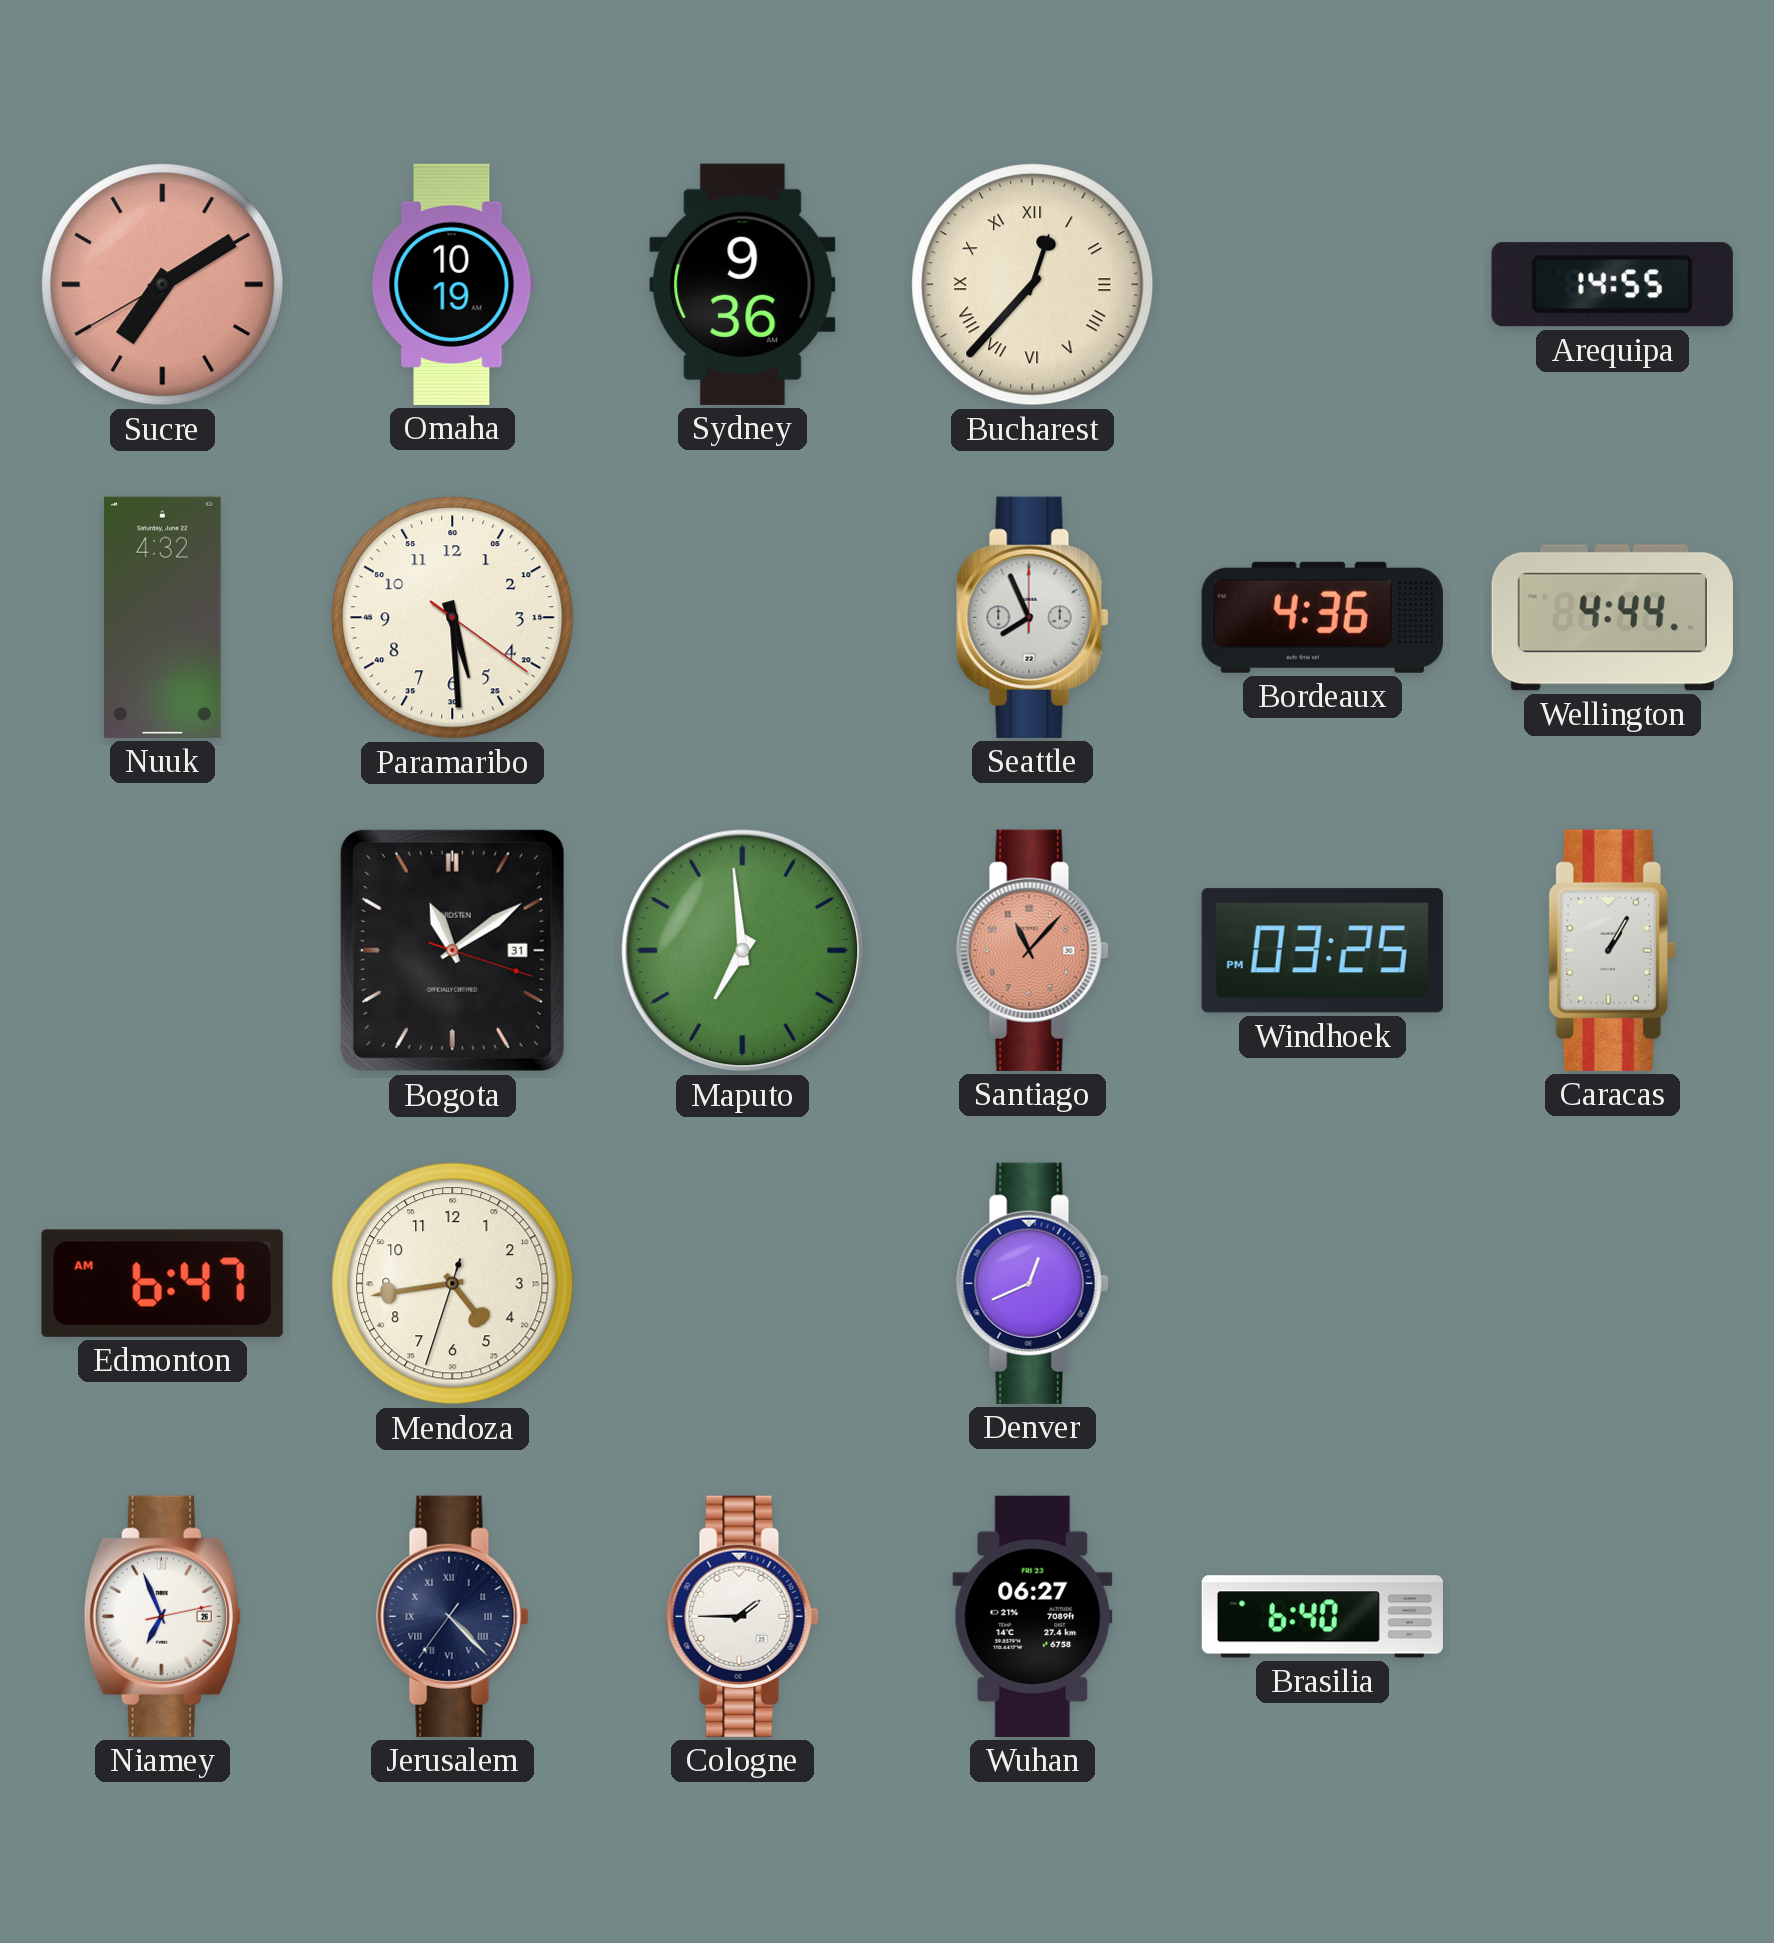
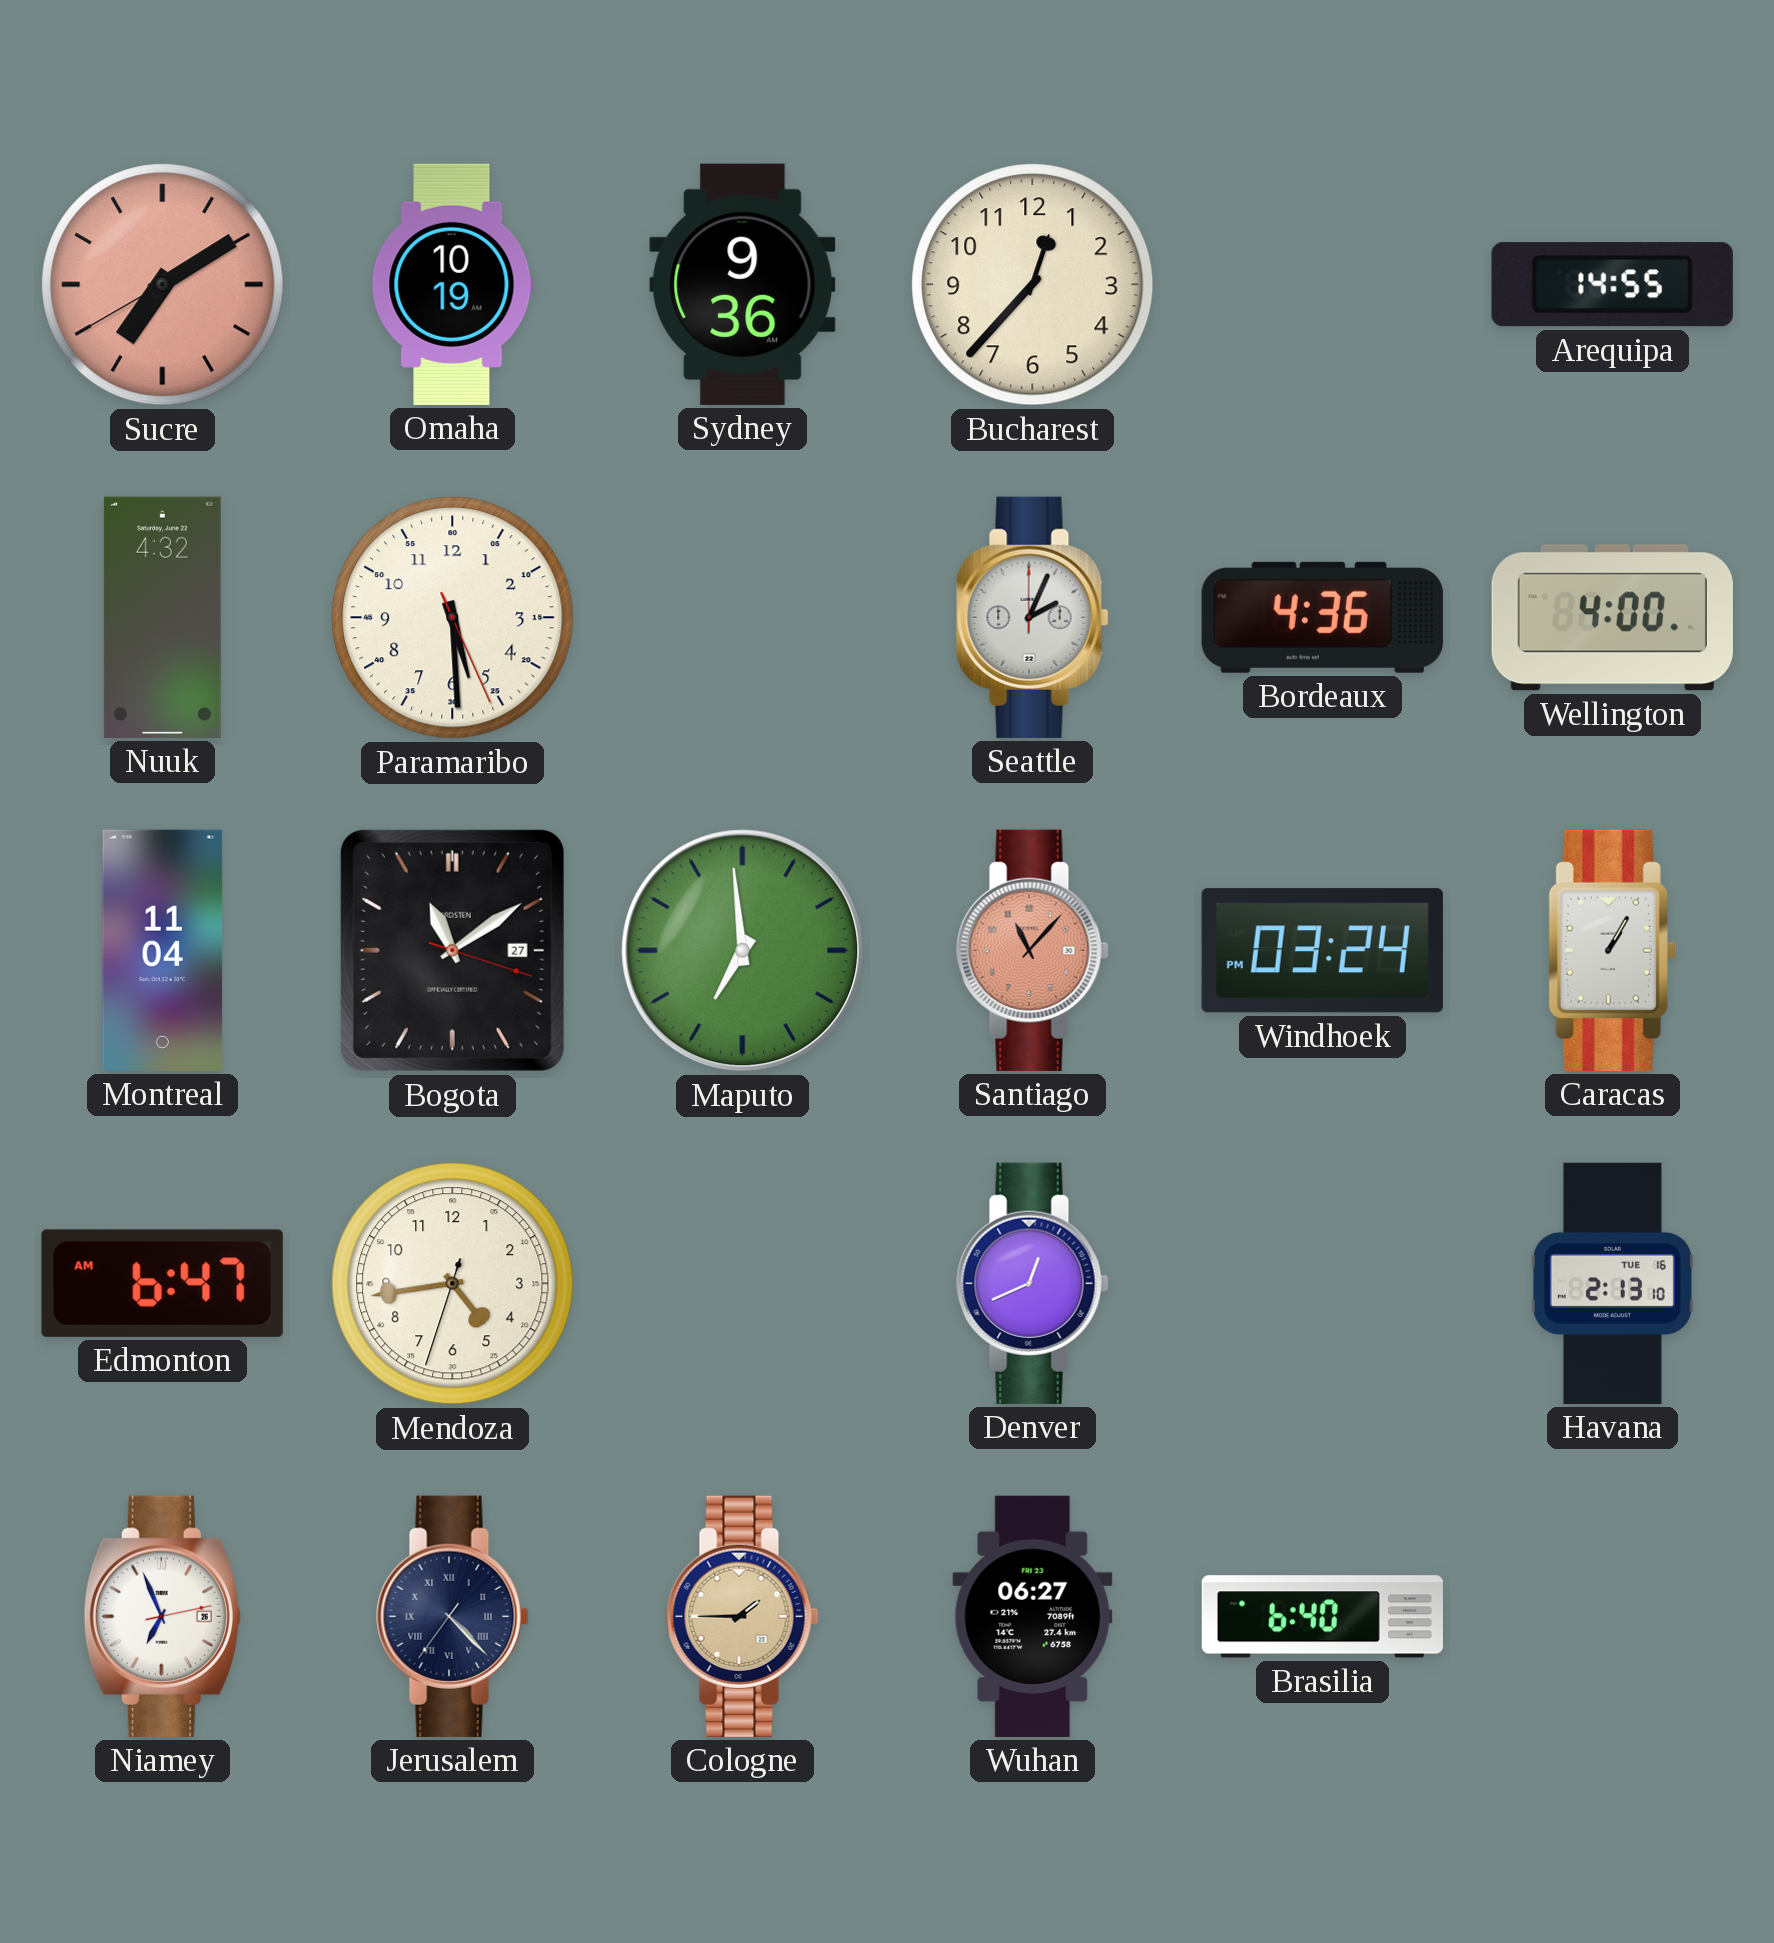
Bucharest numerals: Roman -> Arabic (1033, 285)
Paramaribo: 5:29:21 -> 5:29:26 (453, 618)
Seattle: 7:56 -> 2:04 (1033, 617)
Wellington: 4:44 -> 4:00 (1612, 618)
Montreal: none -> 11:04 (163, 950)
Bogota date: 31 -> 27 (452, 950)
Windhoek: 03:25 -> 03:24 (1322, 951)
Havana: none -> 2:13 (1612, 1283)
Cologne dial: white -> champagne (743, 1616)
